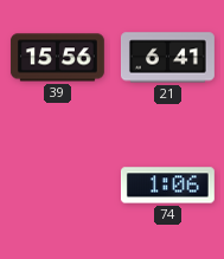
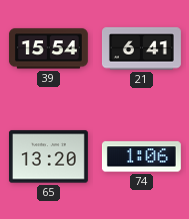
39: 15:56 -> 15:54 (48, 49)
65: none -> 13:20 (48, 157)
